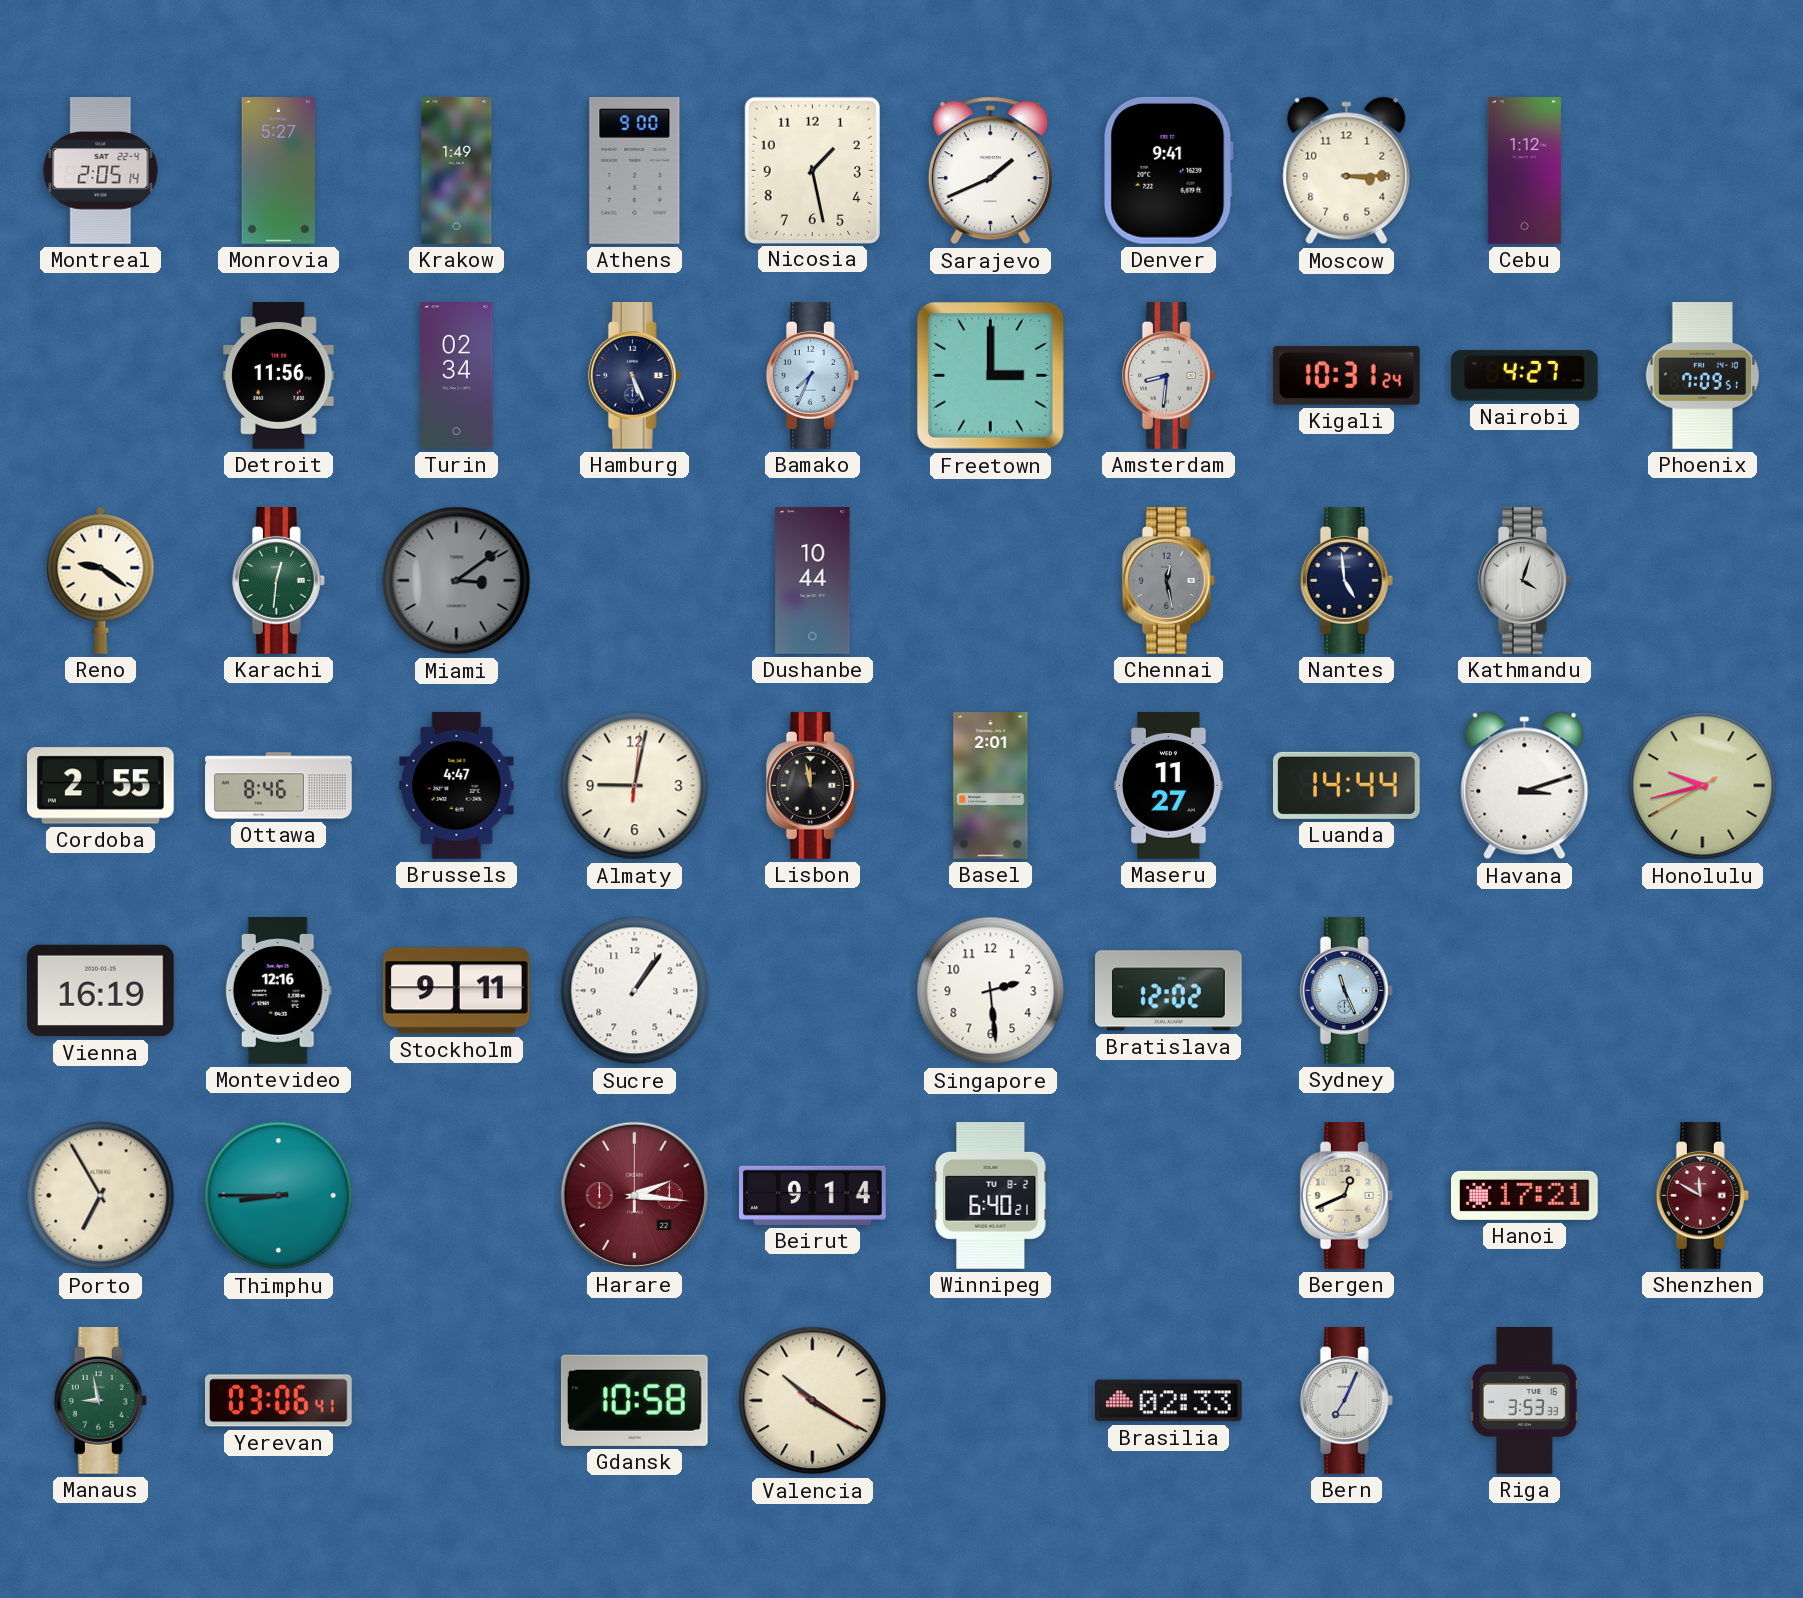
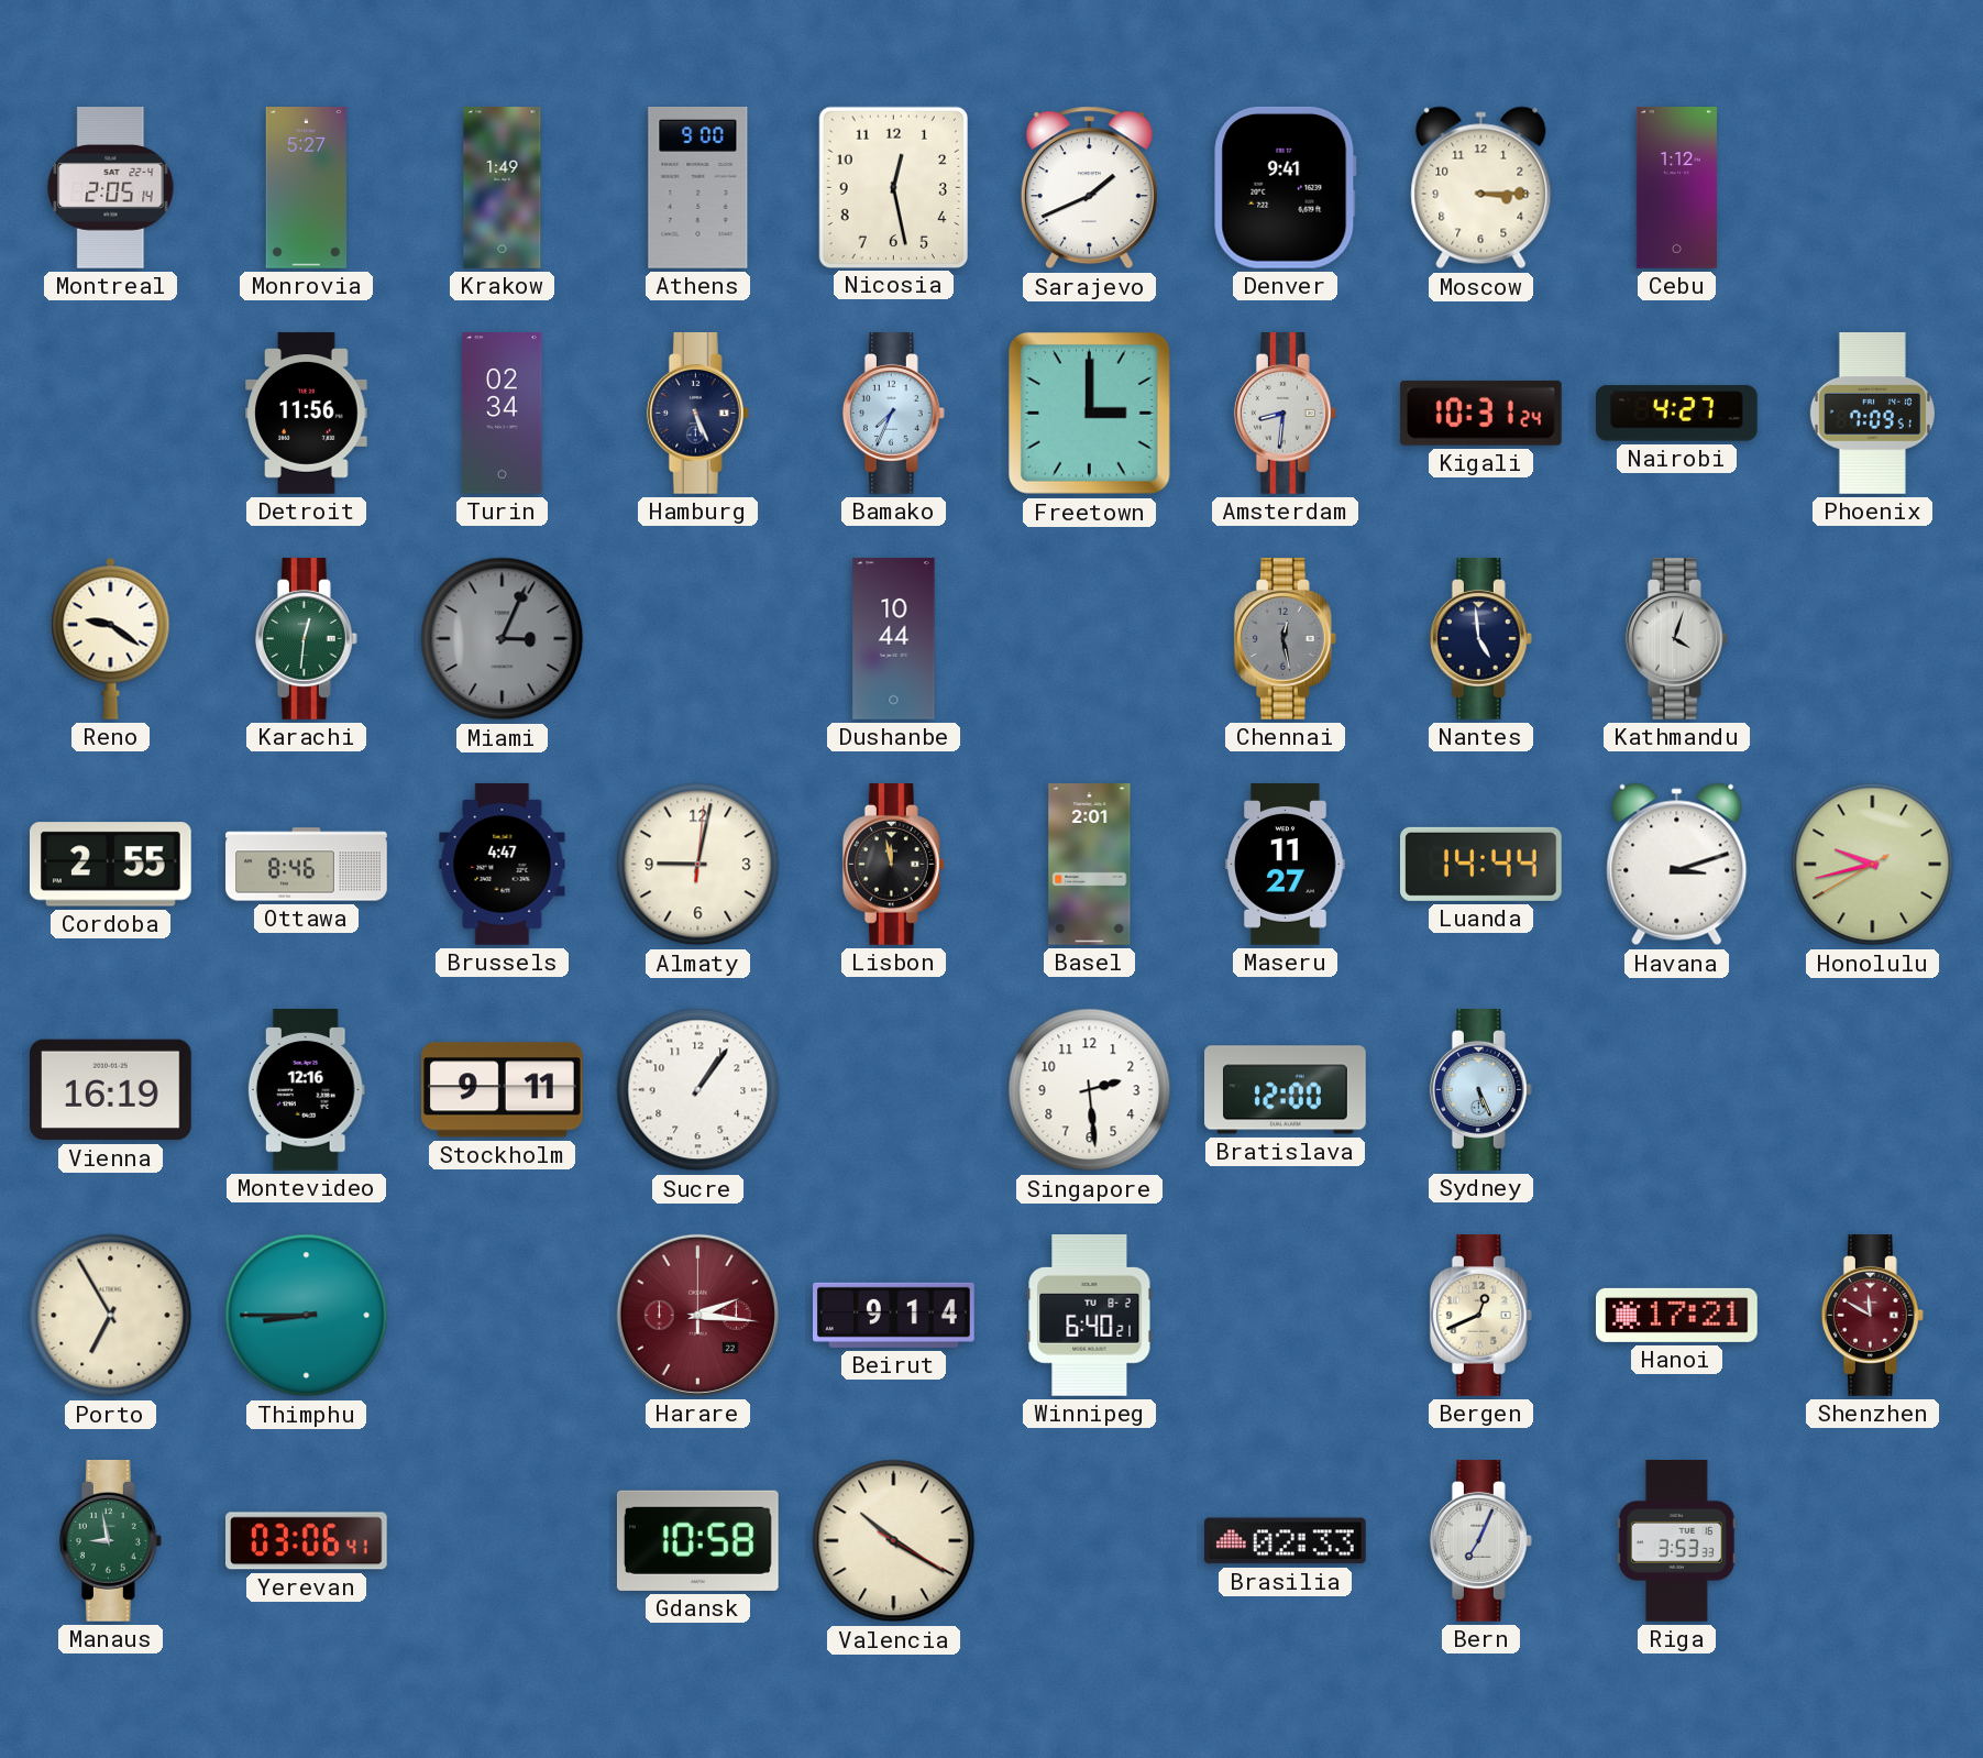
Nicosia: 1:28 -> 12:28 (893, 187)
Miami: 3:09 -> 3:04 (503, 639)
Bratislava: 12:02 -> 12:00 (1286, 1090)
Sydney: 11:26 -> 5:26 (1480, 1090)
